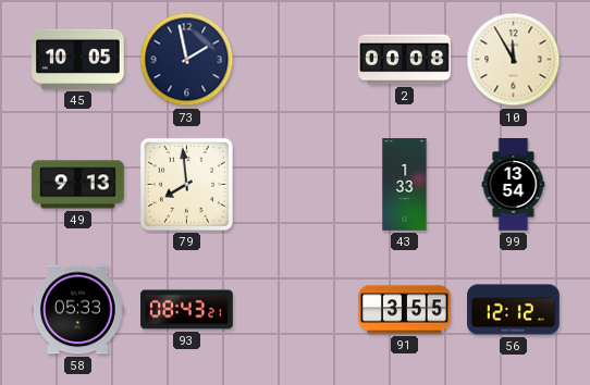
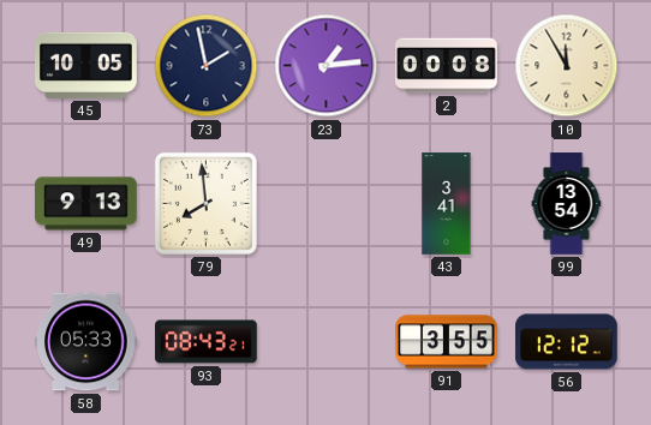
23: none -> 1:14 (327, 66)
43: 1:33 -> 3:41 (447, 204)
